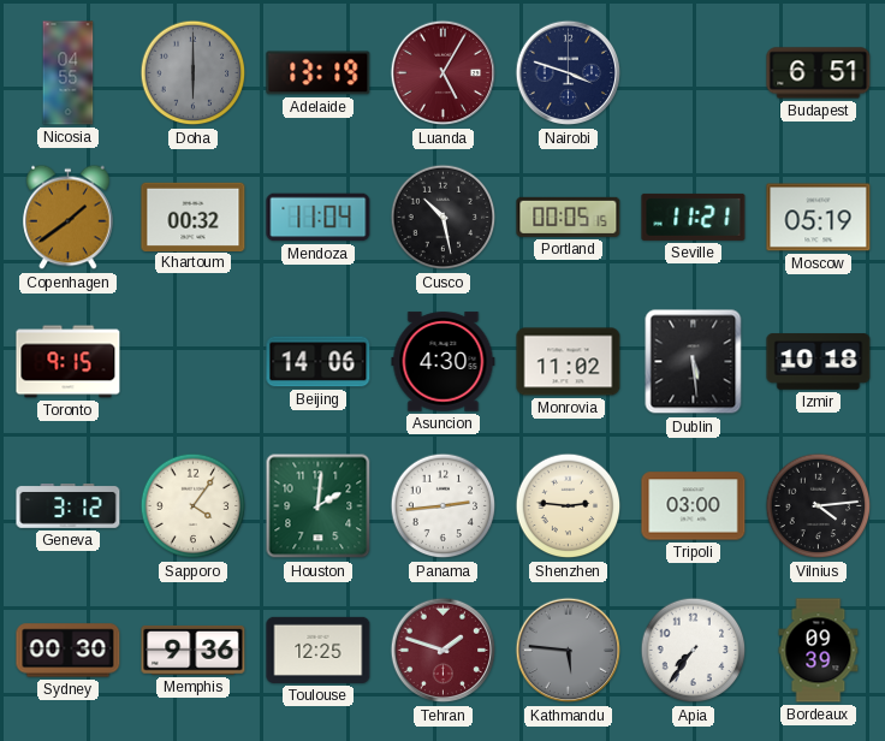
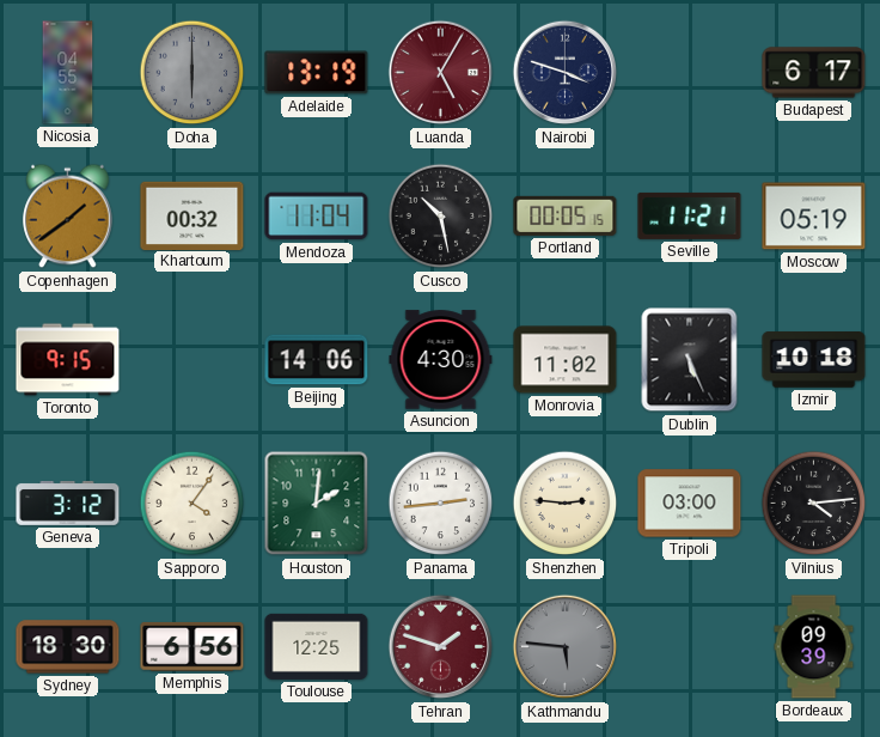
Budapest: 6:51 -> 6:17 (814, 73)
Dublin: 5:29 -> 5:26 (690, 360)
Sydney: 00:30 -> 18:30 (68, 647)
Memphis: 9:36 -> 6:56 (192, 646)
Apia: 7:36 -> none (694, 651)
